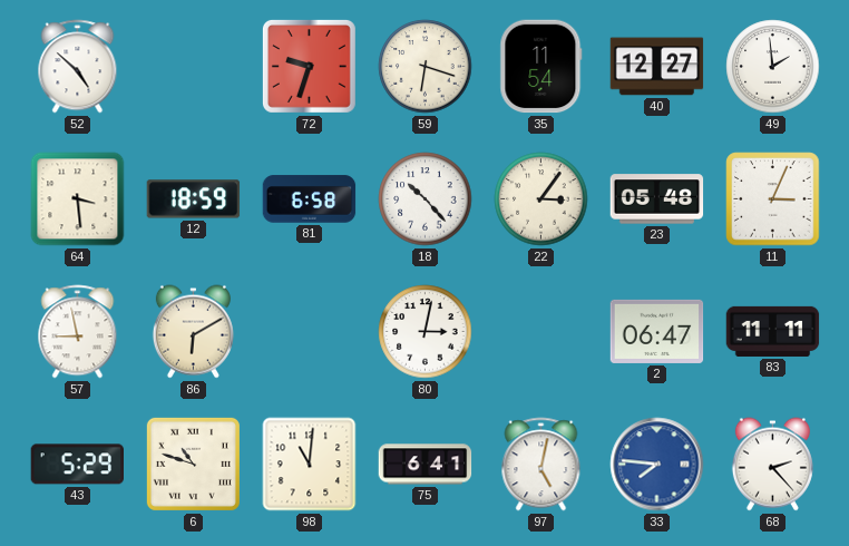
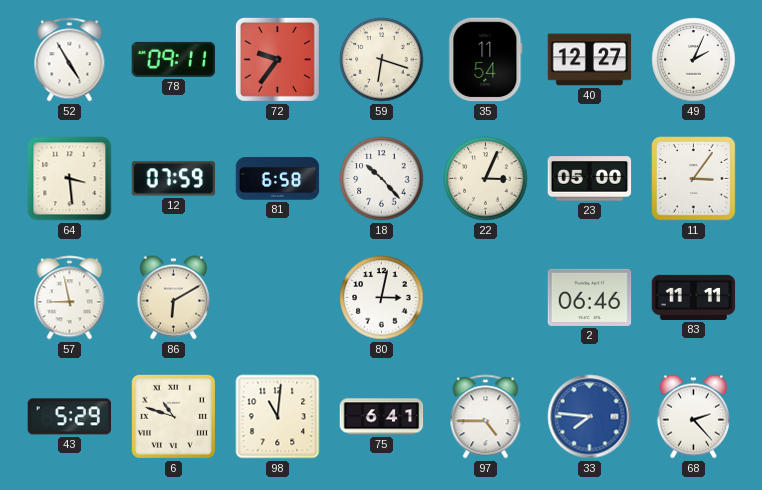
52: 4:52 -> 4:55 (70, 60)
78: none -> 09:11 (174, 59)
72: 9:33 -> 9:36 (277, 59)
49: 1:59 -> 2:04 (694, 60)
12: 18:59 -> 07:59 (174, 179)
22: 3:06 -> 3:04 (486, 179)
23: 05:48 -> 05:00 (590, 179)
11: 3:04 -> 3:06 (694, 179)
2: 06:47 -> 06:46 (590, 297)
97: 5:02 -> 4:45 (486, 417)
